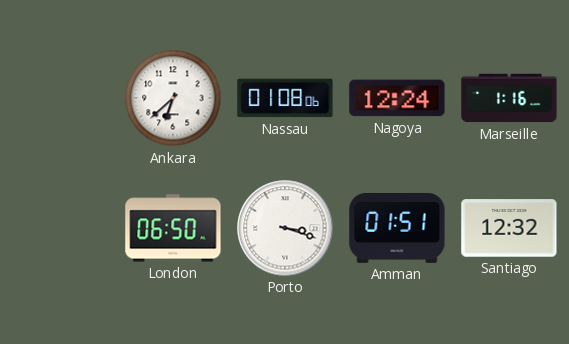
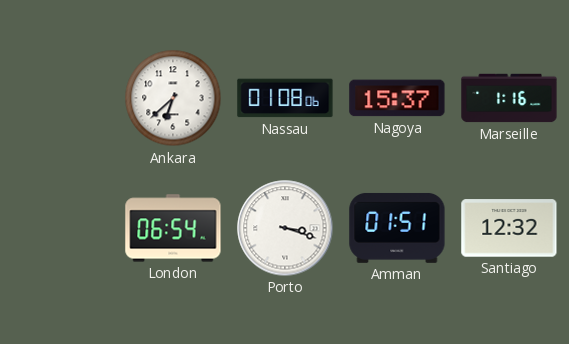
Nagoya: 12:24 -> 15:37 (397, 98)
London: 06:50 -> 06:54 (173, 228)
